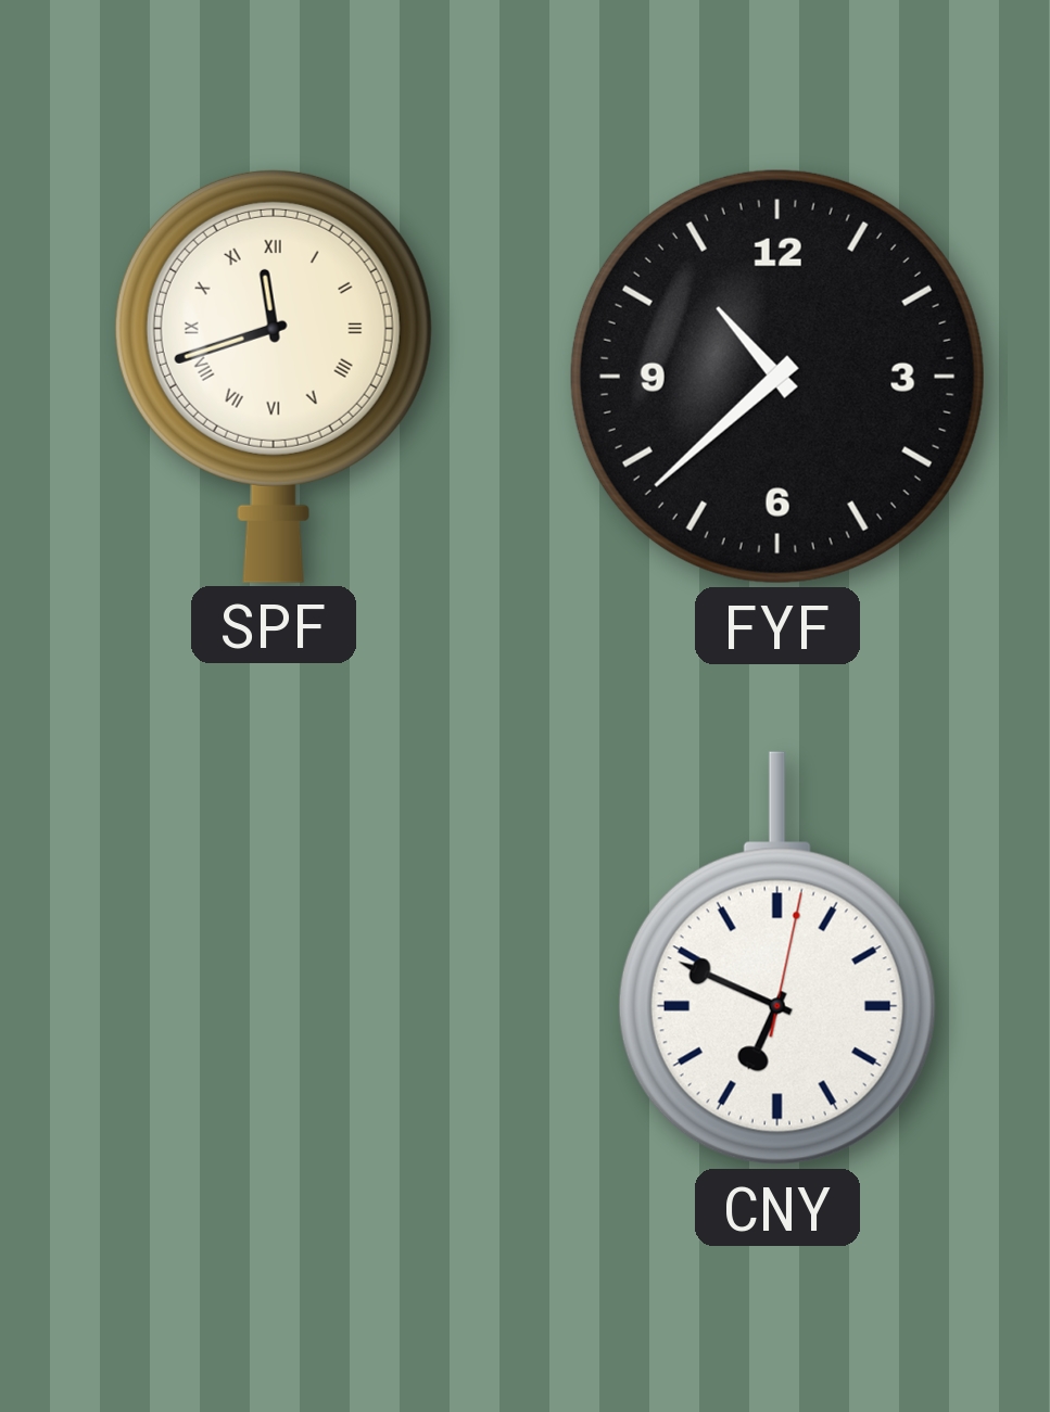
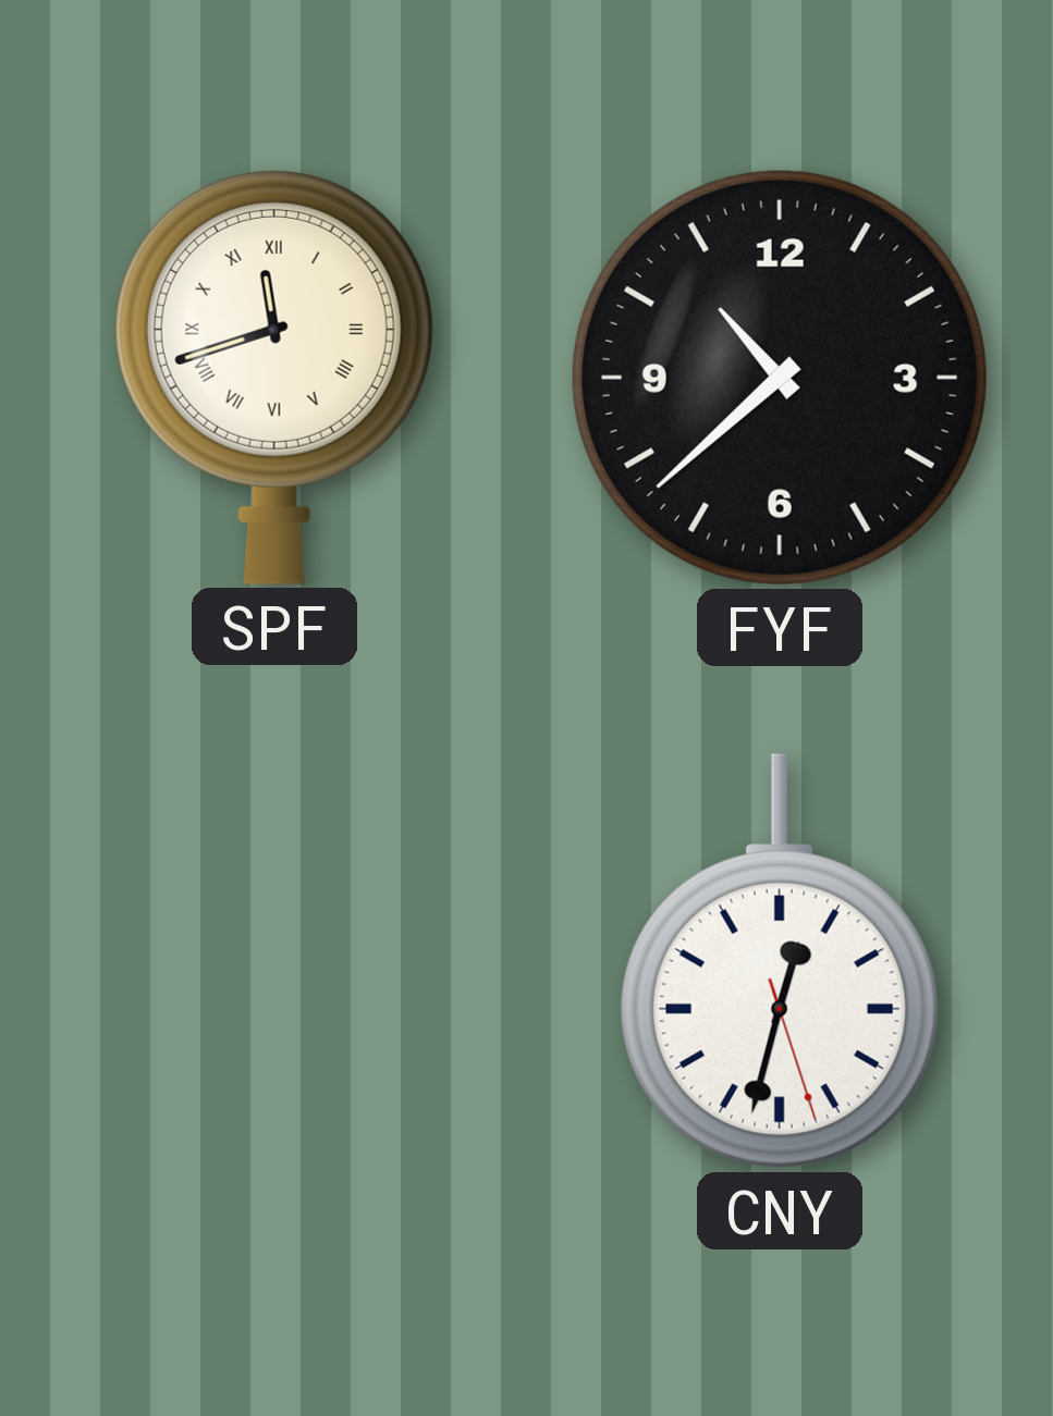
CNY: 6:49 -> 12:32 (780, 961)
